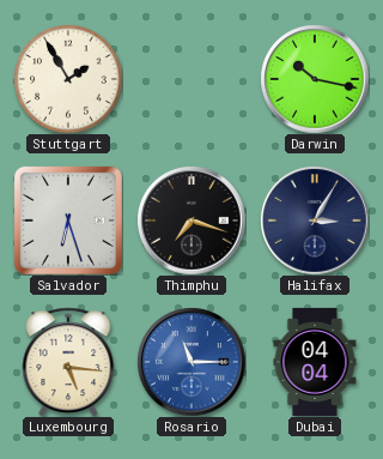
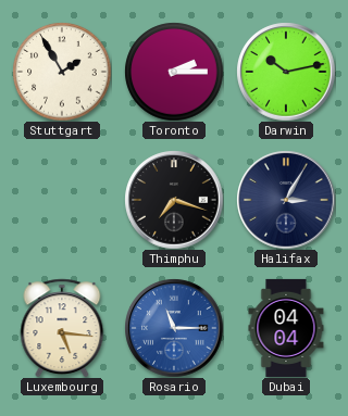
Toronto: none -> 2:15 (174, 72)
Darwin: 10:17 -> 10:13 (286, 72)
Salvador: 6:27 -> none (68, 221)
